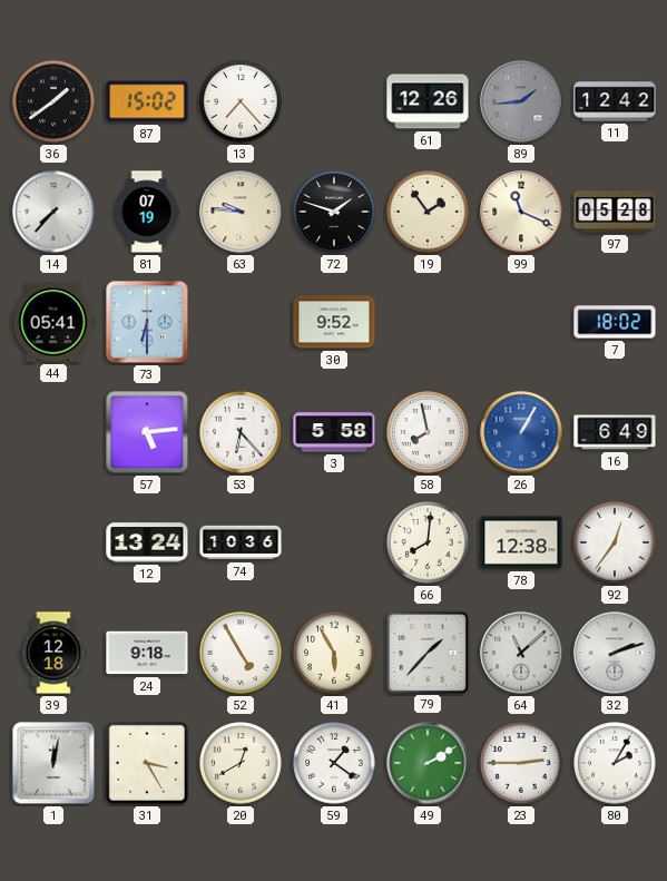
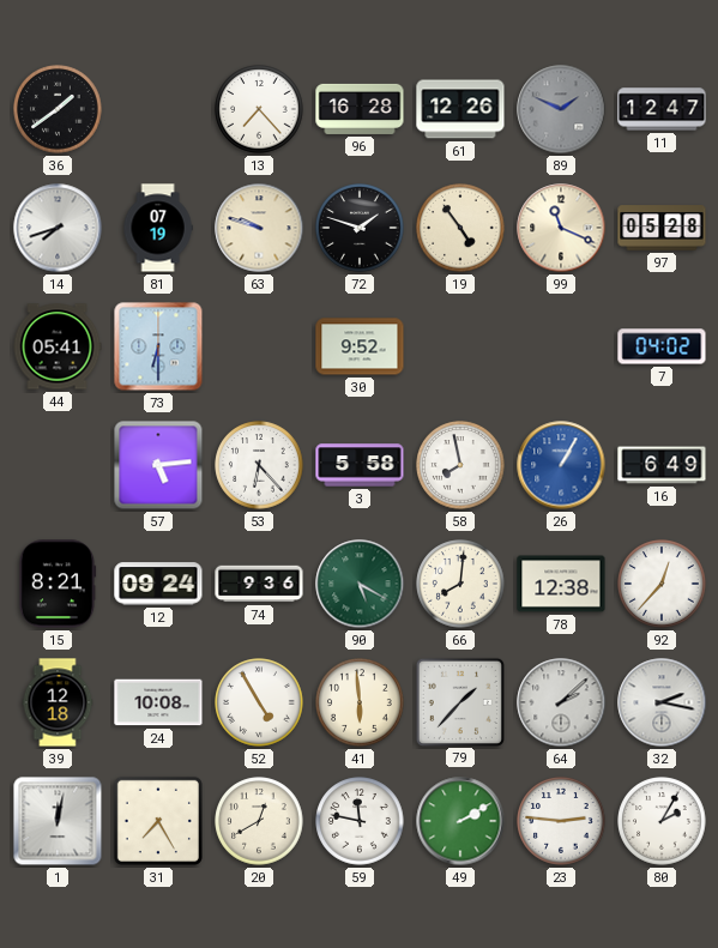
87: 15:02 -> none (147, 101)
96: none -> 16:28 (360, 109)
89: 1:44 -> 1:49 (561, 109)
11: 12:42 -> 12:47 (662, 109)
14: 7:37 -> 7:42 (58, 228)
63: 9:46 -> 9:48 (259, 228)
19: 1:54 -> 4:54 (460, 228)
7: 18:02 -> 04:02 (662, 346)
15: none -> 8:21 (58, 584)
12: 13:24 -> 09:24 (158, 584)
74: 10:36 -> 9:36 (259, 584)
90: none -> 5:20 (360, 584)
92: 12:36 -> 12:37 (662, 584)
24: 9:18 -> 10:08 (158, 702)
41: 5:55 -> 5:59 (360, 702)
64: 11:08 -> 2:08 (561, 702)
32: 2:12 -> 2:17 (662, 702)
31: 3:25 -> 7:25 (158, 821)
59: 1:21 -> 11:47 (360, 821)
23: 2:45 -> 2:46 (561, 821)
